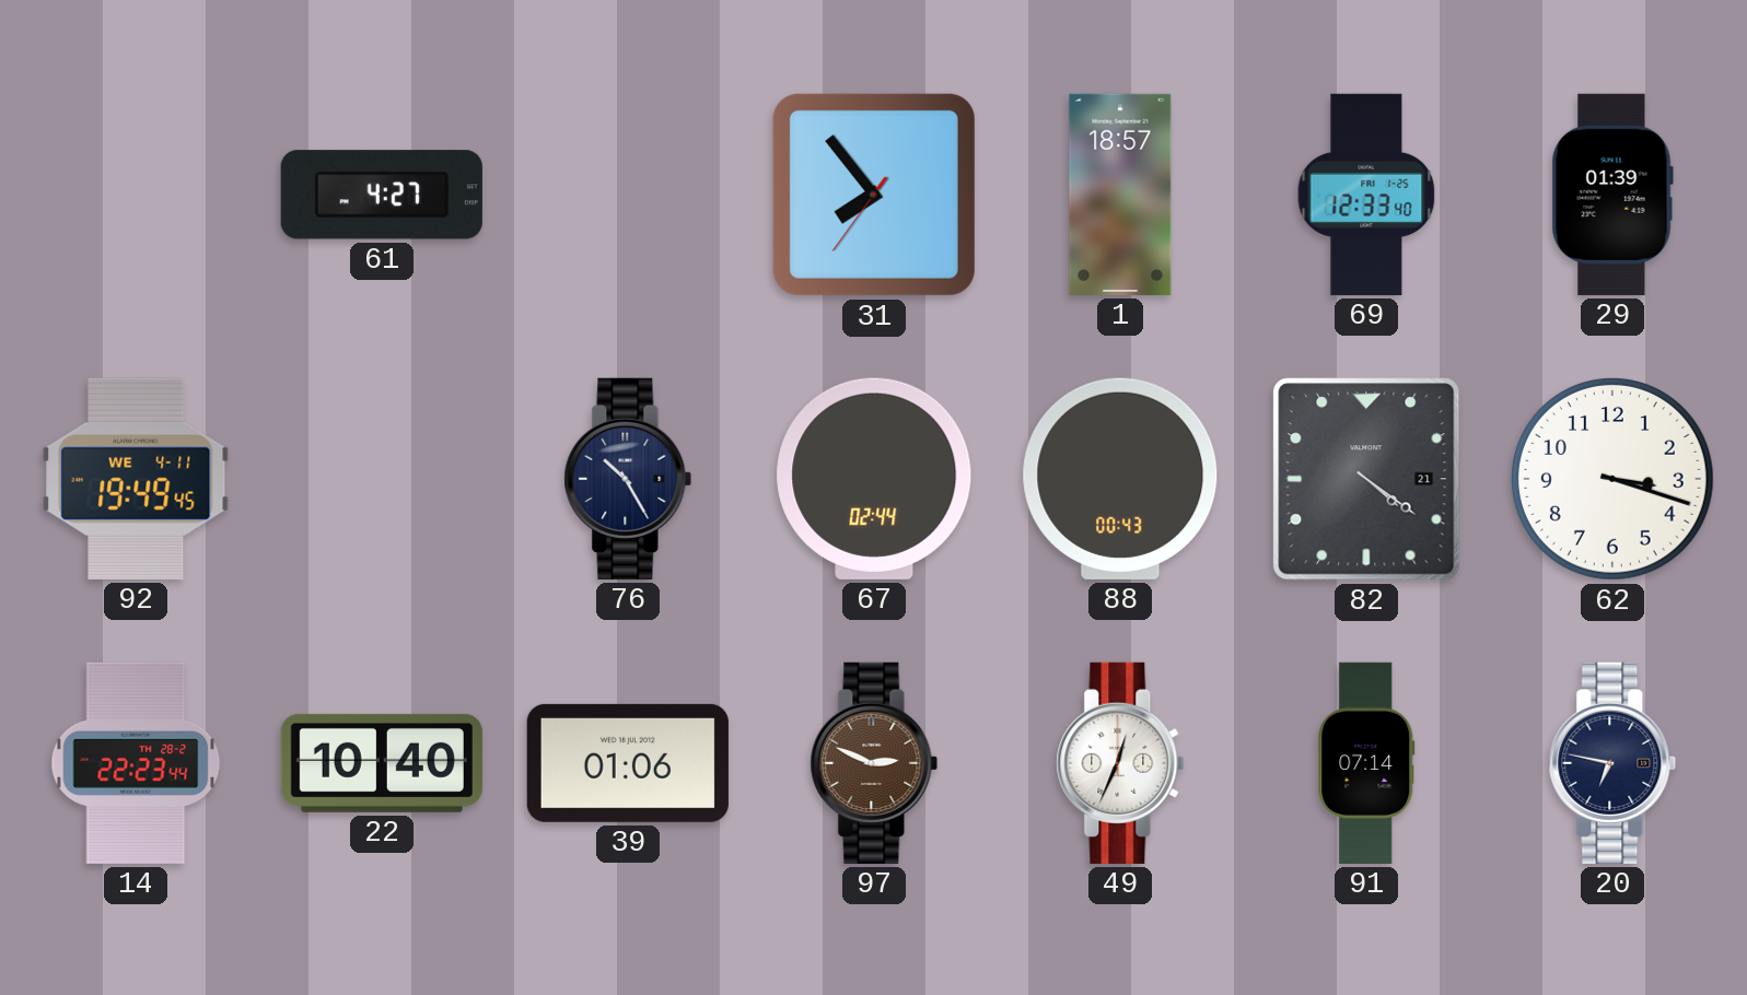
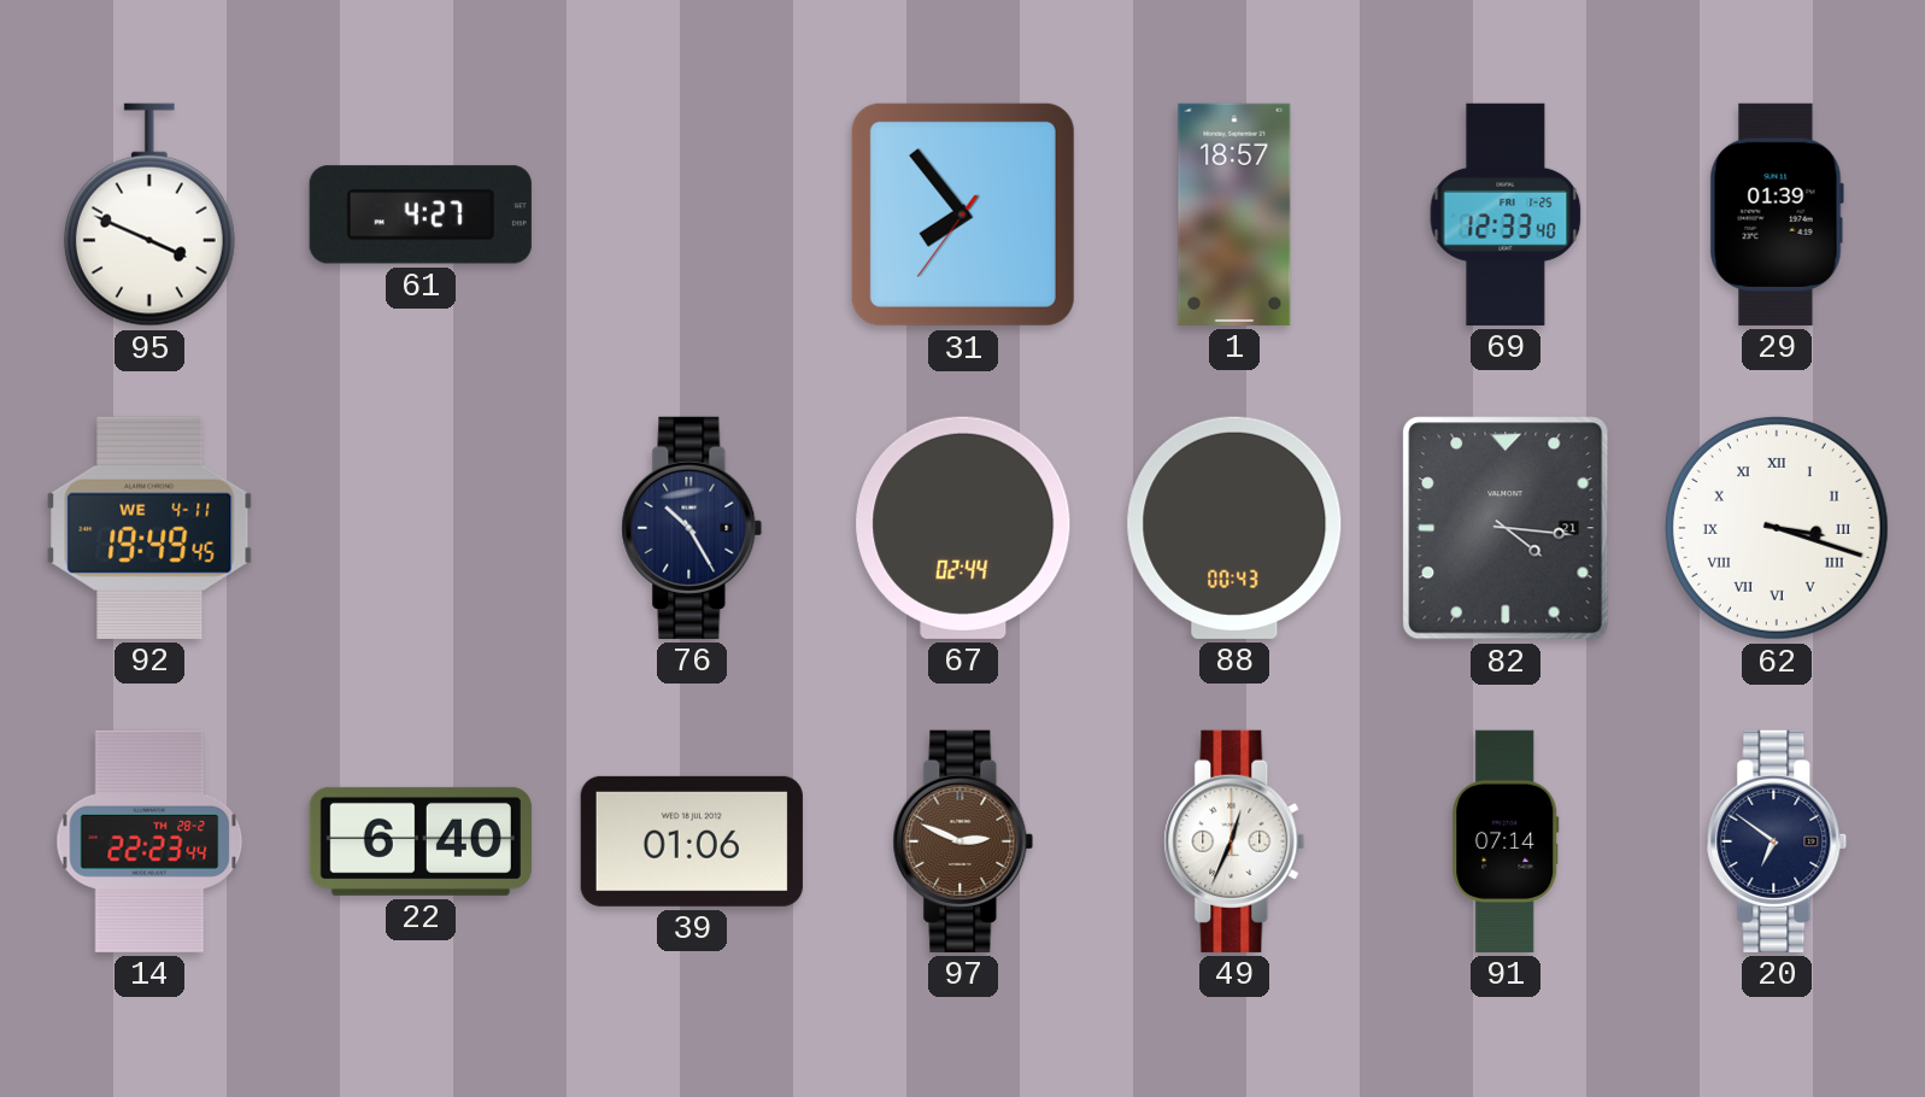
95: none -> 3:49 (149, 215)
82: 4:21 -> 4:16 (1506, 528)
62 numerals: Arabic -> Roman (1777, 528)
22: 10:40 -> 6:40 (421, 841)
20: 6:47 -> 6:51 (1777, 841)
